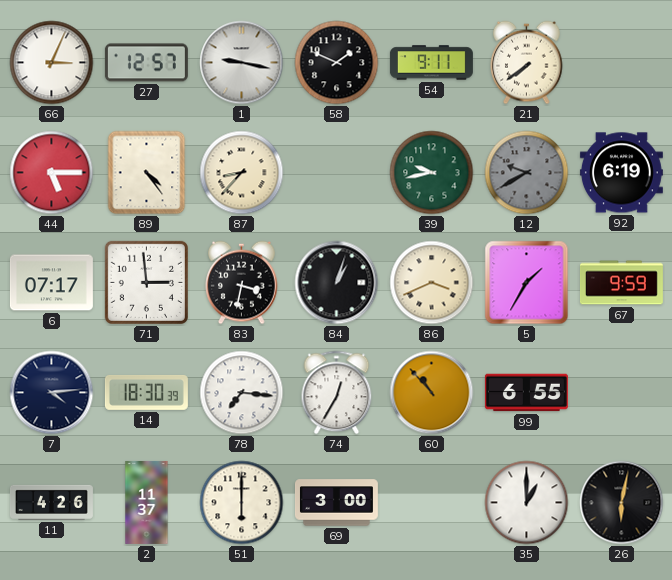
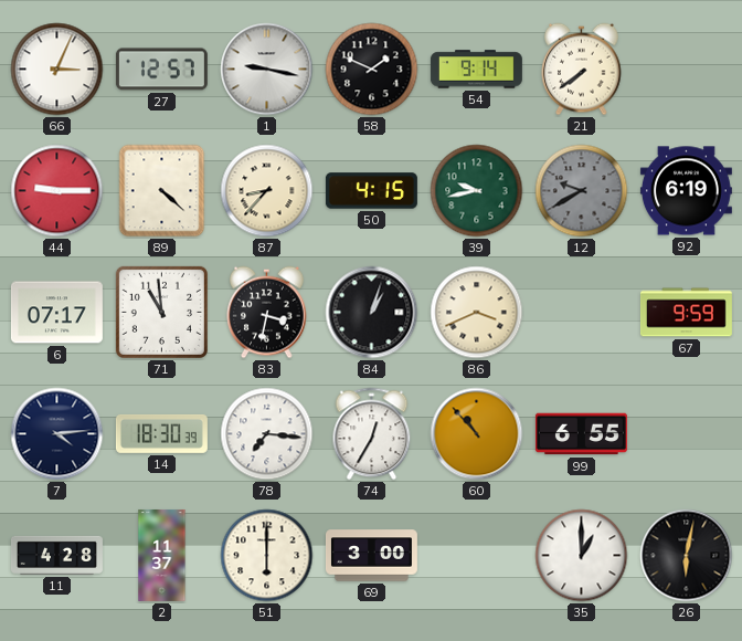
54: 9:11 -> 9:14 (476, 70)
44: 5:15 -> 9:15 (57, 191)
89: 4:24 -> 4:22 (162, 191)
50: none -> 4:15 (371, 191)
71: 2:59 -> 10:59 (161, 312)
5: 1:35 -> none (527, 283)
11: 4:26 -> 4:28 (56, 555)
